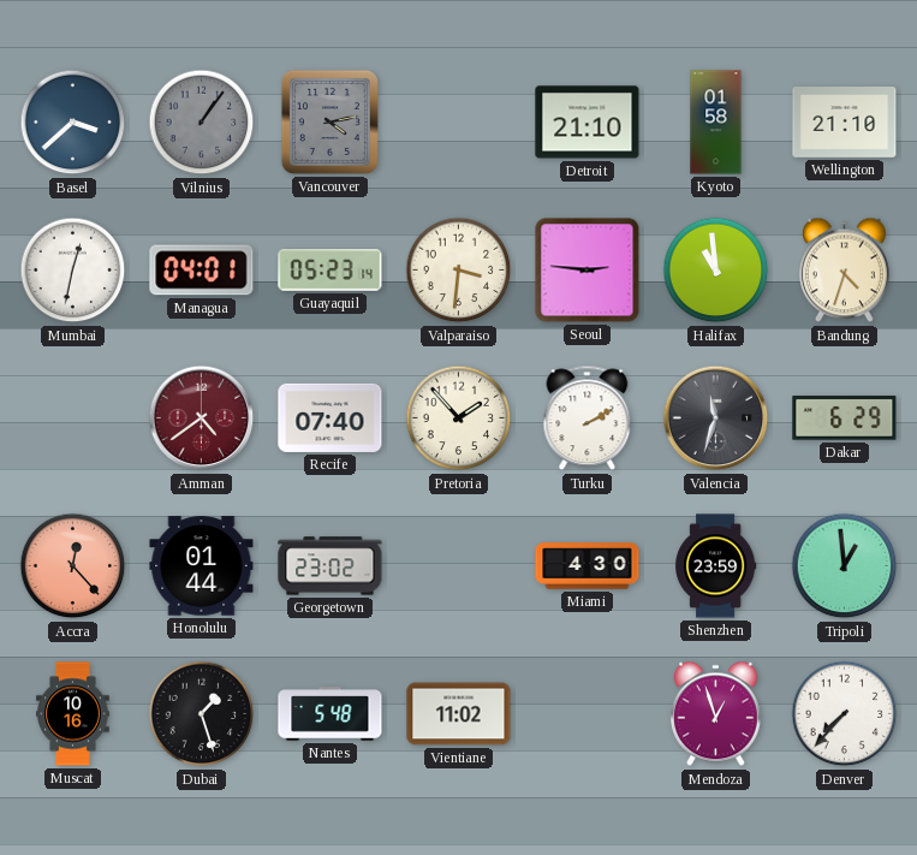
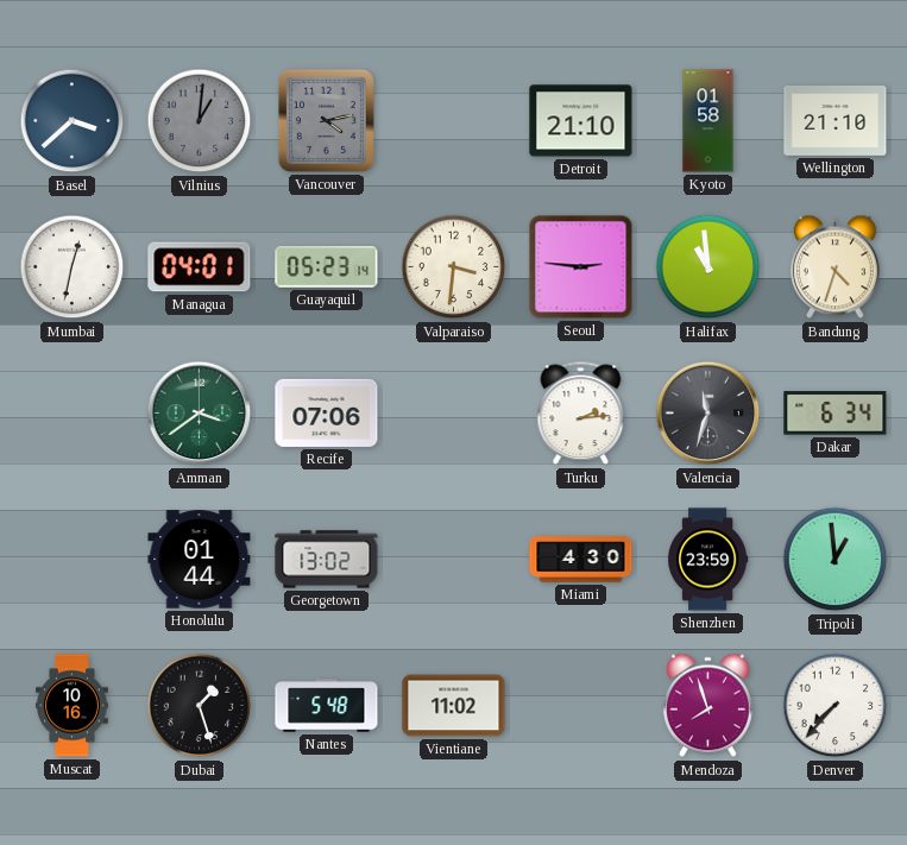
Vilnius: 1:06 -> 1:01 (200, 121)
Amman: 4:39 -> 3:39 (200, 414)
Amman dial: burgundy -> green (200, 414)
Recife: 07:40 -> 07:06 (327, 412)
Pretoria: 1:53 -> none (459, 418)
Turku: 2:10 -> 2:14 (581, 414)
Dakar: 6:29 -> 6:34 (836, 414)
Accra: 12:23 -> none (73, 566)
Georgetown: 23:02 -> 13:02 (327, 560)
Mendoza: 12:57 -> 7:57 (707, 706)
